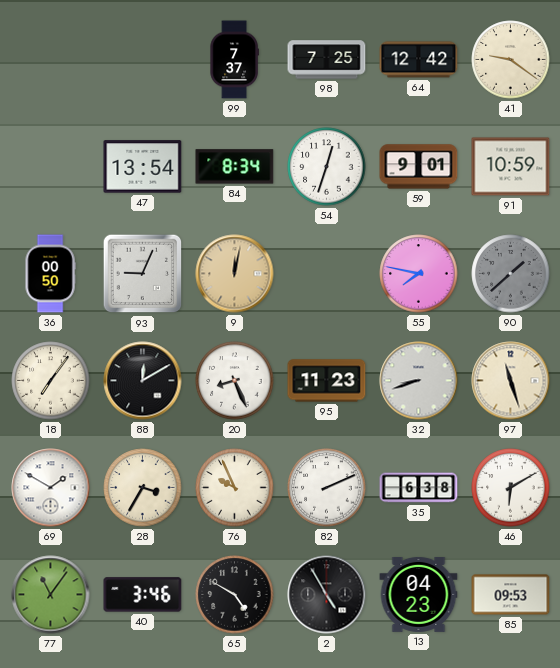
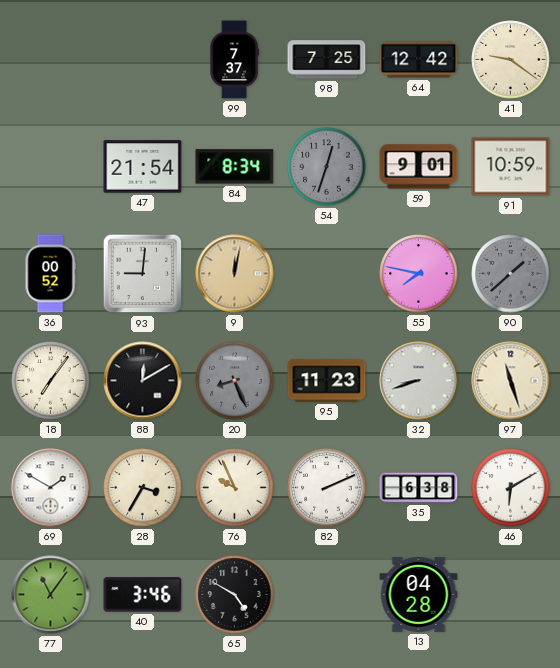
47: 13:54 -> 21:54 (143, 167)
54 dial: white -> grey (327, 167)
36: 00:50 -> 00:52 (50, 274)
93: 9:04 -> 9:01 (143, 274)
20 dial: white -> grey (235, 381)
2: 4:55 -> none (327, 595)
13: 04:23 -> 04:28 (419, 594)
85: 09:53 -> none (511, 595)
